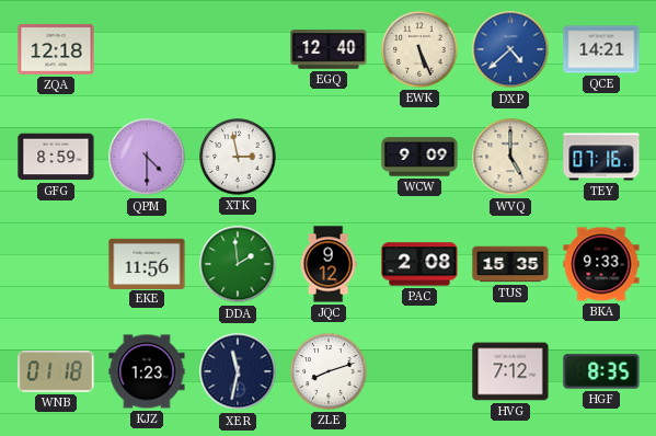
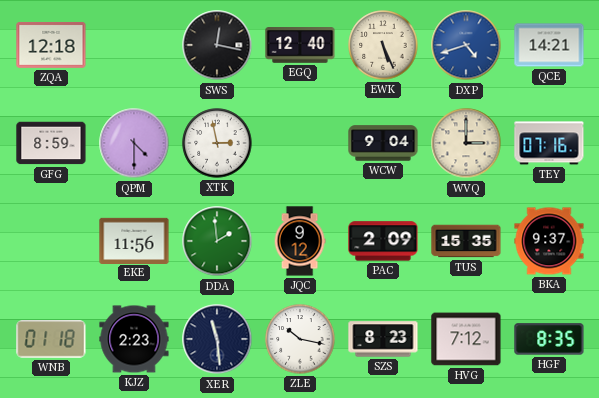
SWS: none -> 12:17 (217, 45)
DXP: 4:38 -> 4:42 (466, 45)
WCW: 9:09 -> 9:04 (383, 143)
WVQ: 5:00 -> 3:00 (466, 143)
PAC: 2:08 -> 2:09 (383, 241)
BKA: 9:33 -> 9:37 (549, 241)
KJZ: 1:23 -> 2:23 (134, 339)
XER: 11:32 -> 11:29 (217, 339)
ZLE: 8:12 -> 10:17 (300, 339)
SZS: none -> 8:23 (383, 339)
